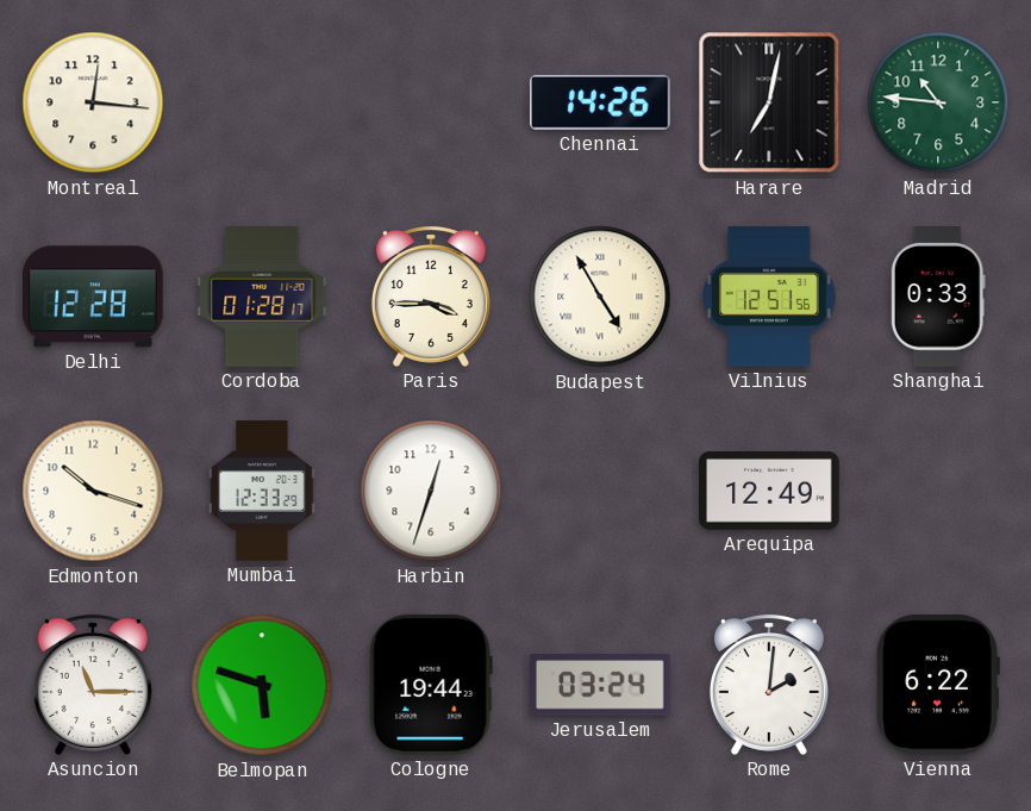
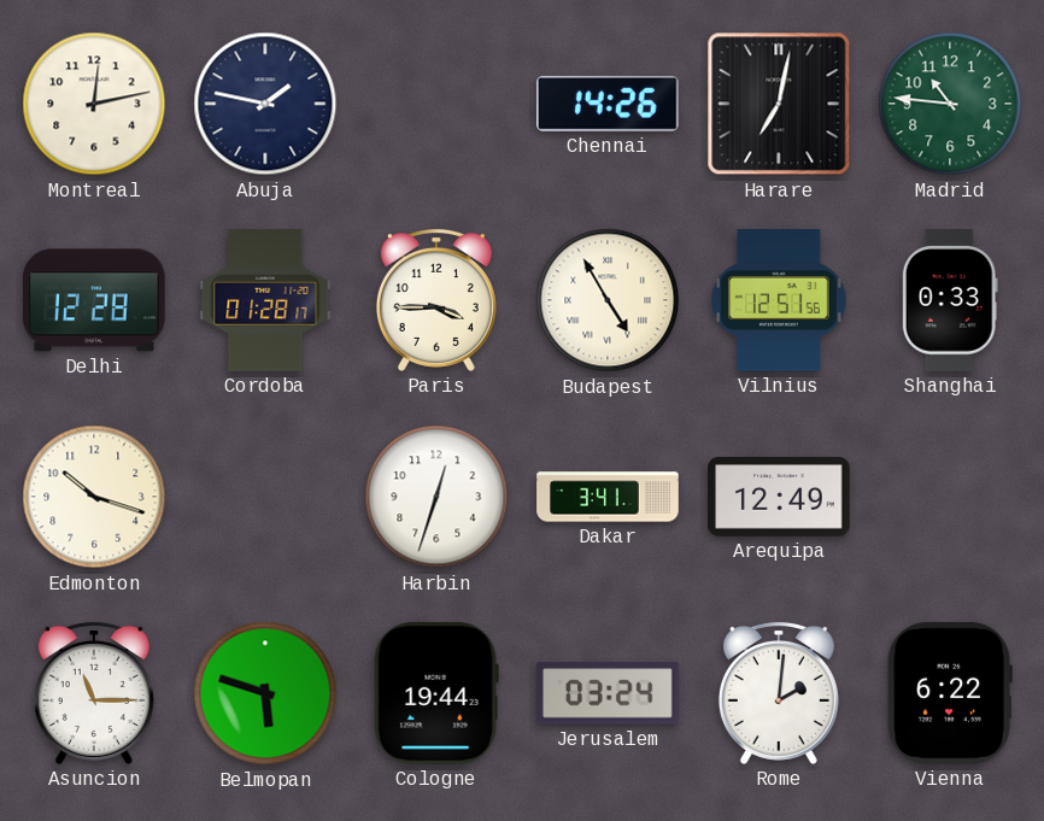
Montreal: 12:16 -> 12:13 (94, 104)
Abuja: none -> 1:47 (265, 104)
Mumbai: 12:33 -> none (262, 491)
Dakar: none -> 3:41 (608, 497)
